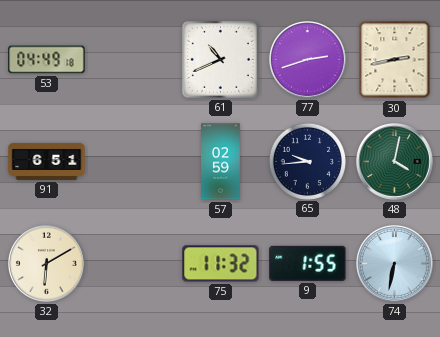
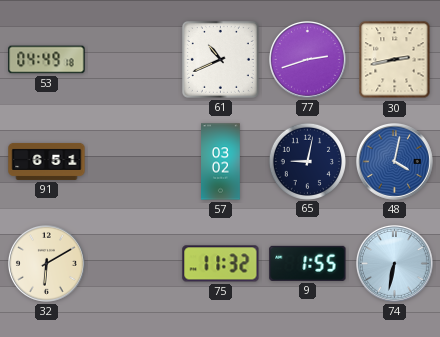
57: 02:59 -> 03:02 (221, 162)
65: 9:44 -> 9:02 (307, 161)
48 dial: green -> blue (395, 162)
